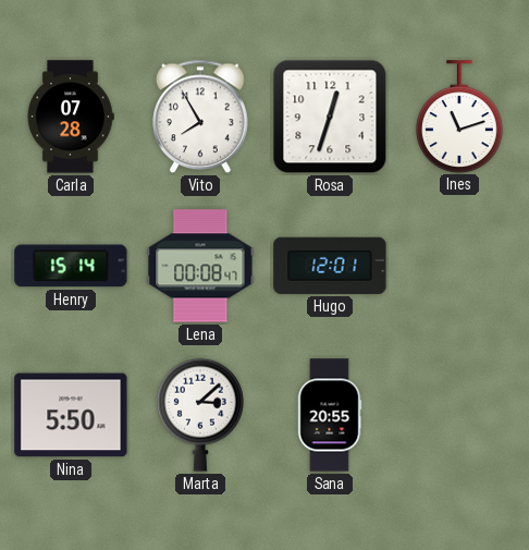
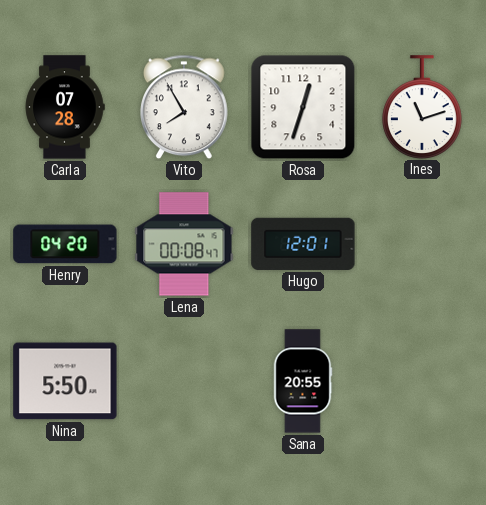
Henry: 15:14 -> 04:20 (65, 244)
Marta: 3:08 -> none (200, 415)
